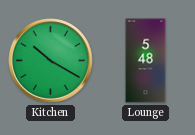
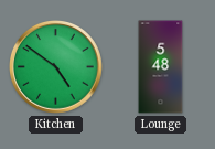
Kitchen: 10:20 -> 4:51 (56, 67)
